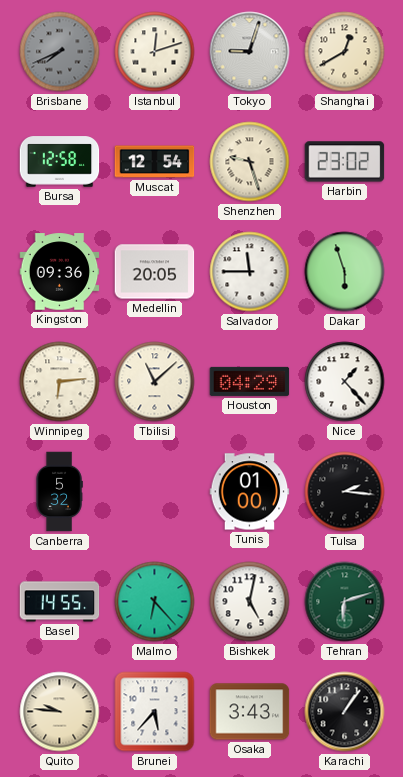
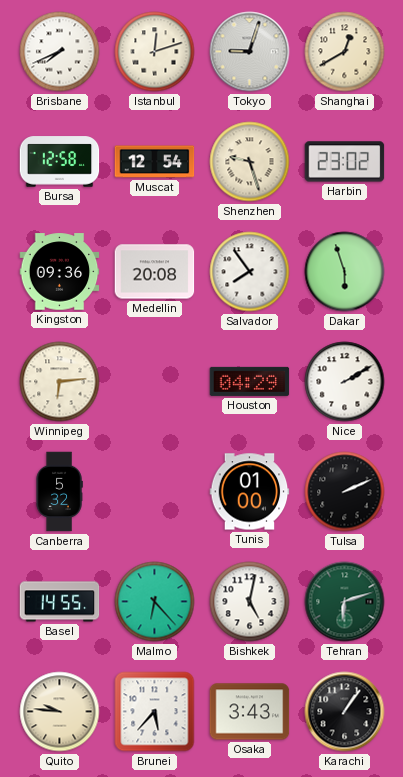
Brisbane dial: grey -> white (60, 52)
Medellin: 20:05 -> 20:08 (155, 272)
Salvador: 11:45 -> 7:54 (250, 272)
Tbilisi: 11:08 -> none (155, 382)
Nice: 1:23 -> 2:10 (345, 382)
Tulsa: 2:16 -> 2:11 (345, 492)
